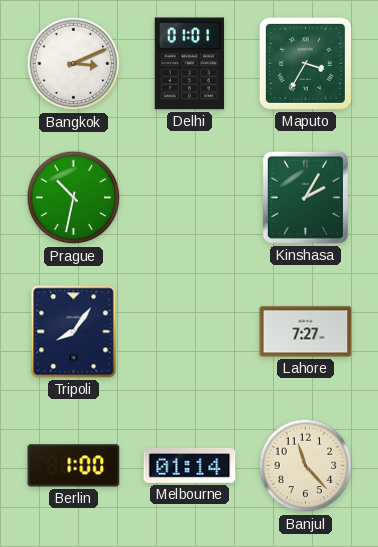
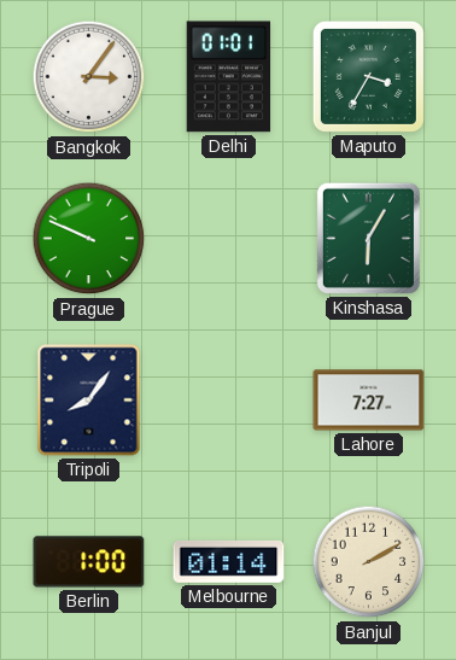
Bangkok: 3:11 -> 3:06 (89, 77)
Prague: 10:32 -> 9:49 (89, 239)
Kinshasa: 2:05 -> 6:05 (368, 238)
Banjul: 11:23 -> 2:10 (369, 562)
